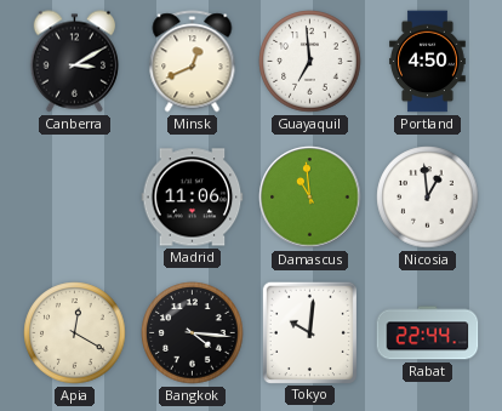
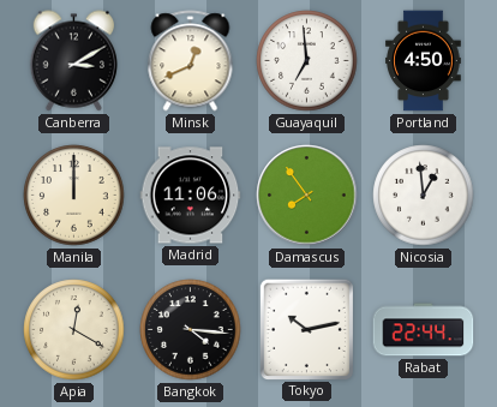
Manila: none -> 12:00 (74, 196)
Damascus: 10:59 -> 7:54 (307, 196)
Tokyo: 10:01 -> 10:13 (306, 329)
